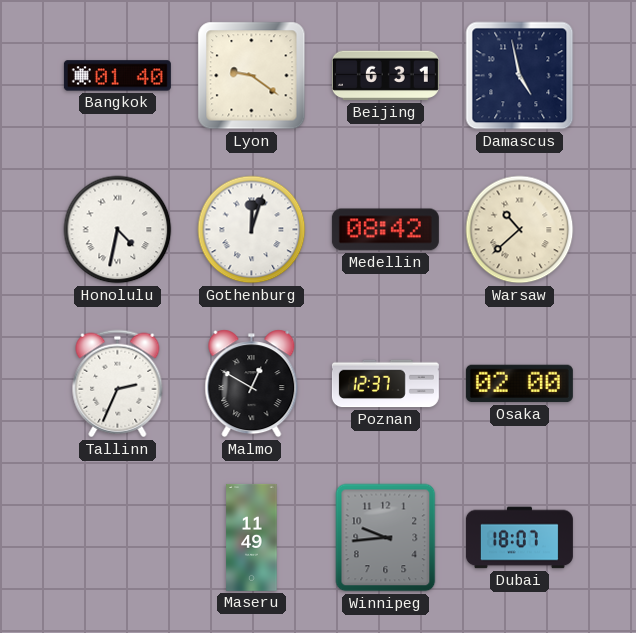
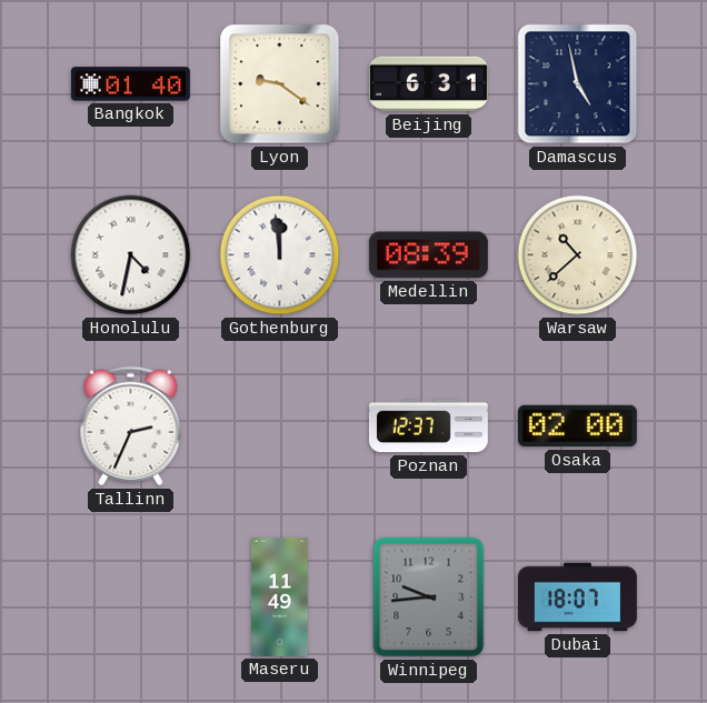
Gothenburg: 12:03 -> 11:59 (280, 255)
Medellin: 08:42 -> 08:39 (428, 255)
Malmo: 12:50 -> none (252, 384)
